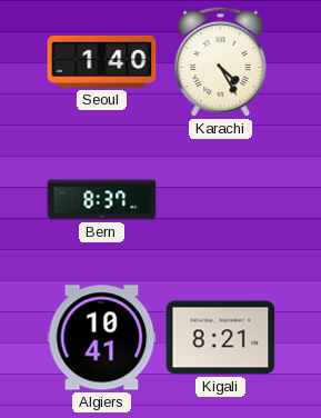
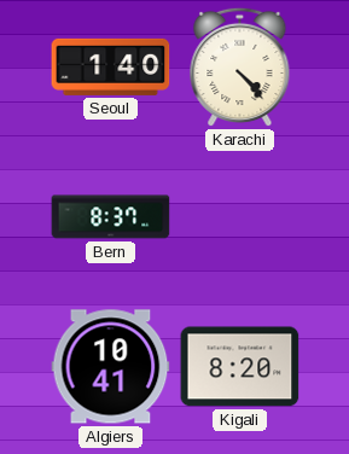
Karachi: 4:25 -> 4:23 (240, 68)
Kigali: 8:21 -> 8:20 (240, 367)
